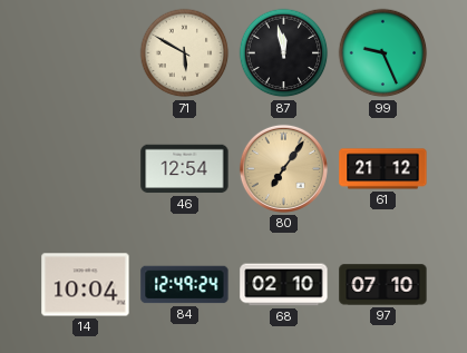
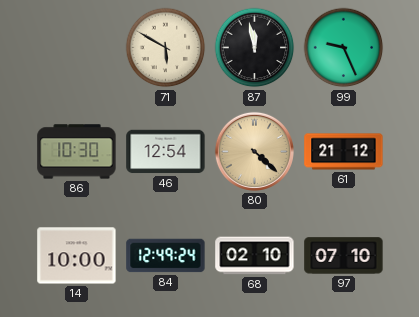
86: none -> 10:30 (77, 152)
80: 7:06 -> 4:22 (254, 151)
14: 10:04 -> 10:00 (77, 256)
